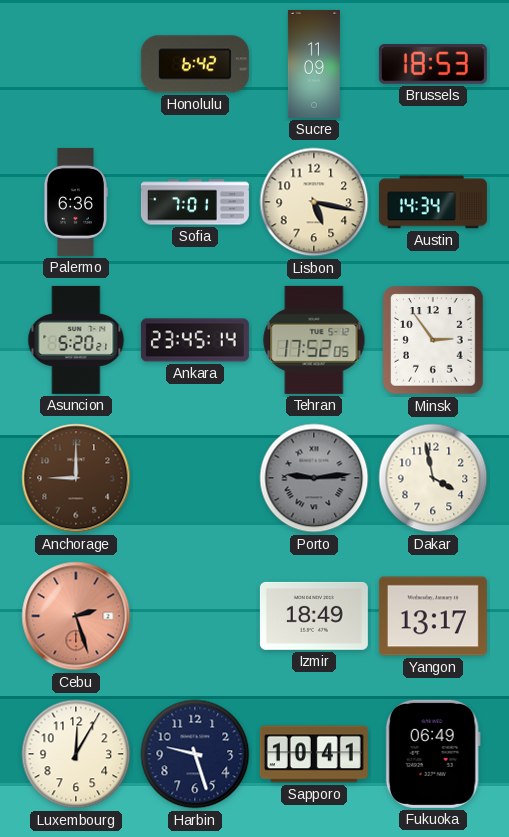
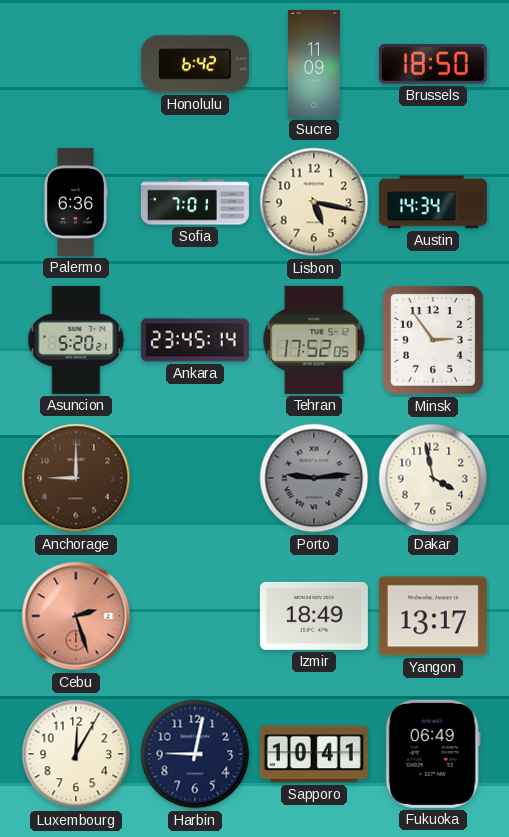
Brussels: 18:53 -> 18:50 (433, 64)
Harbin: 9:27 -> 9:02 (195, 754)
